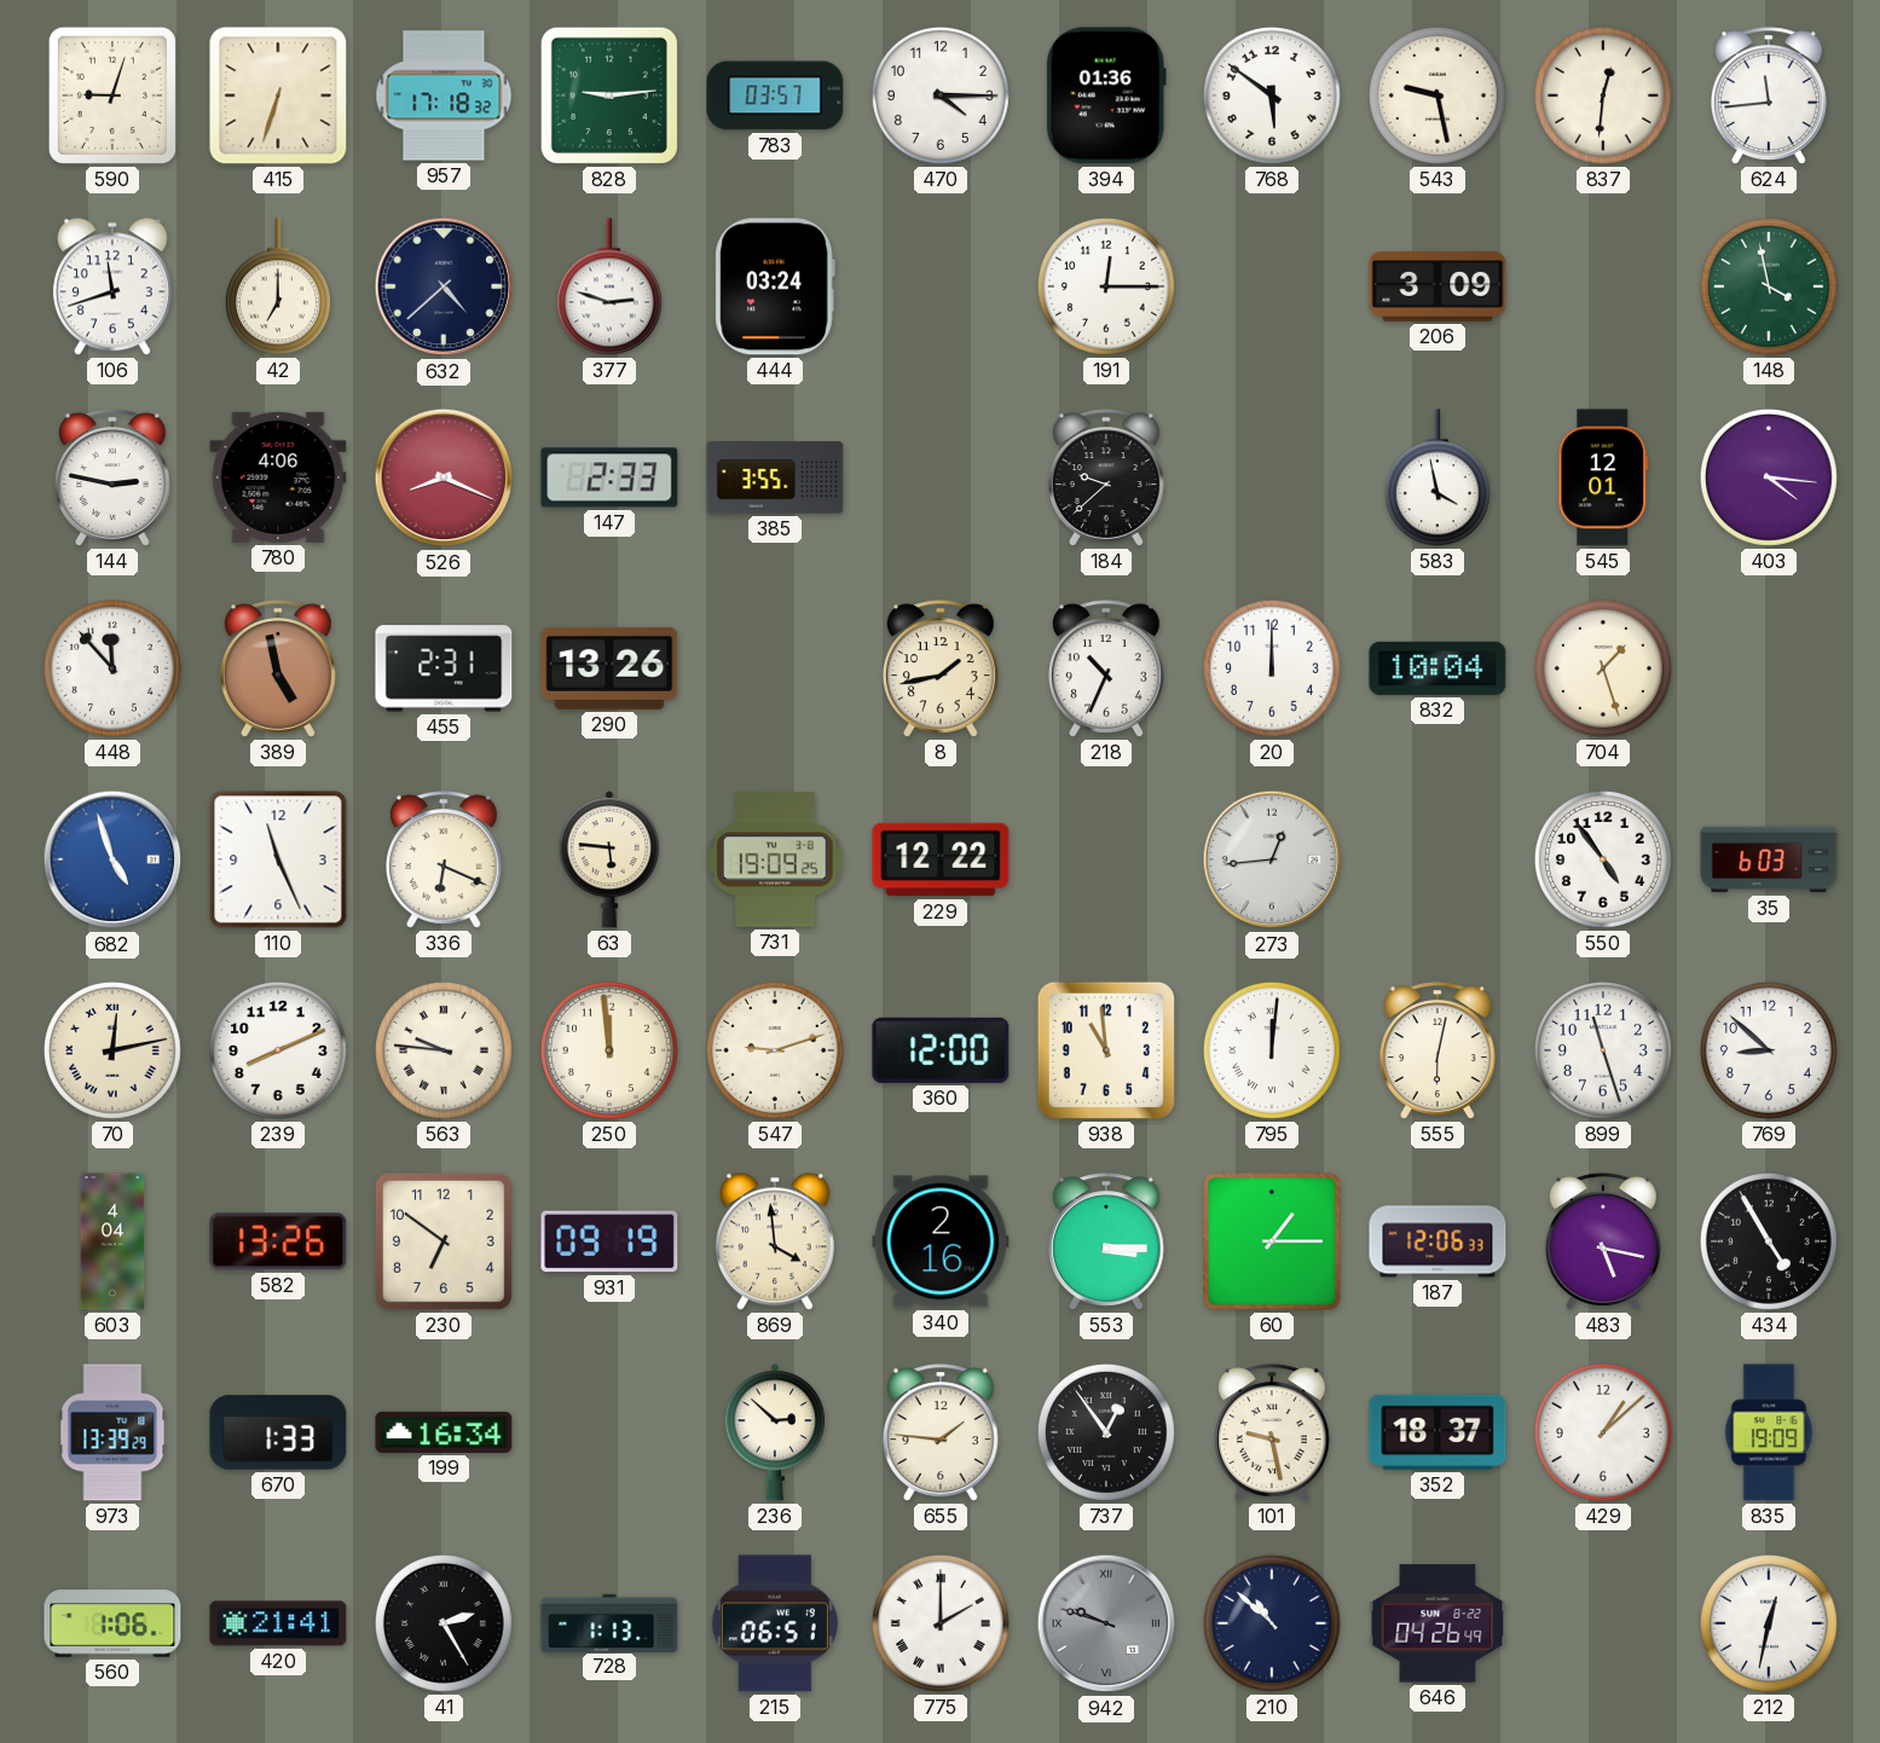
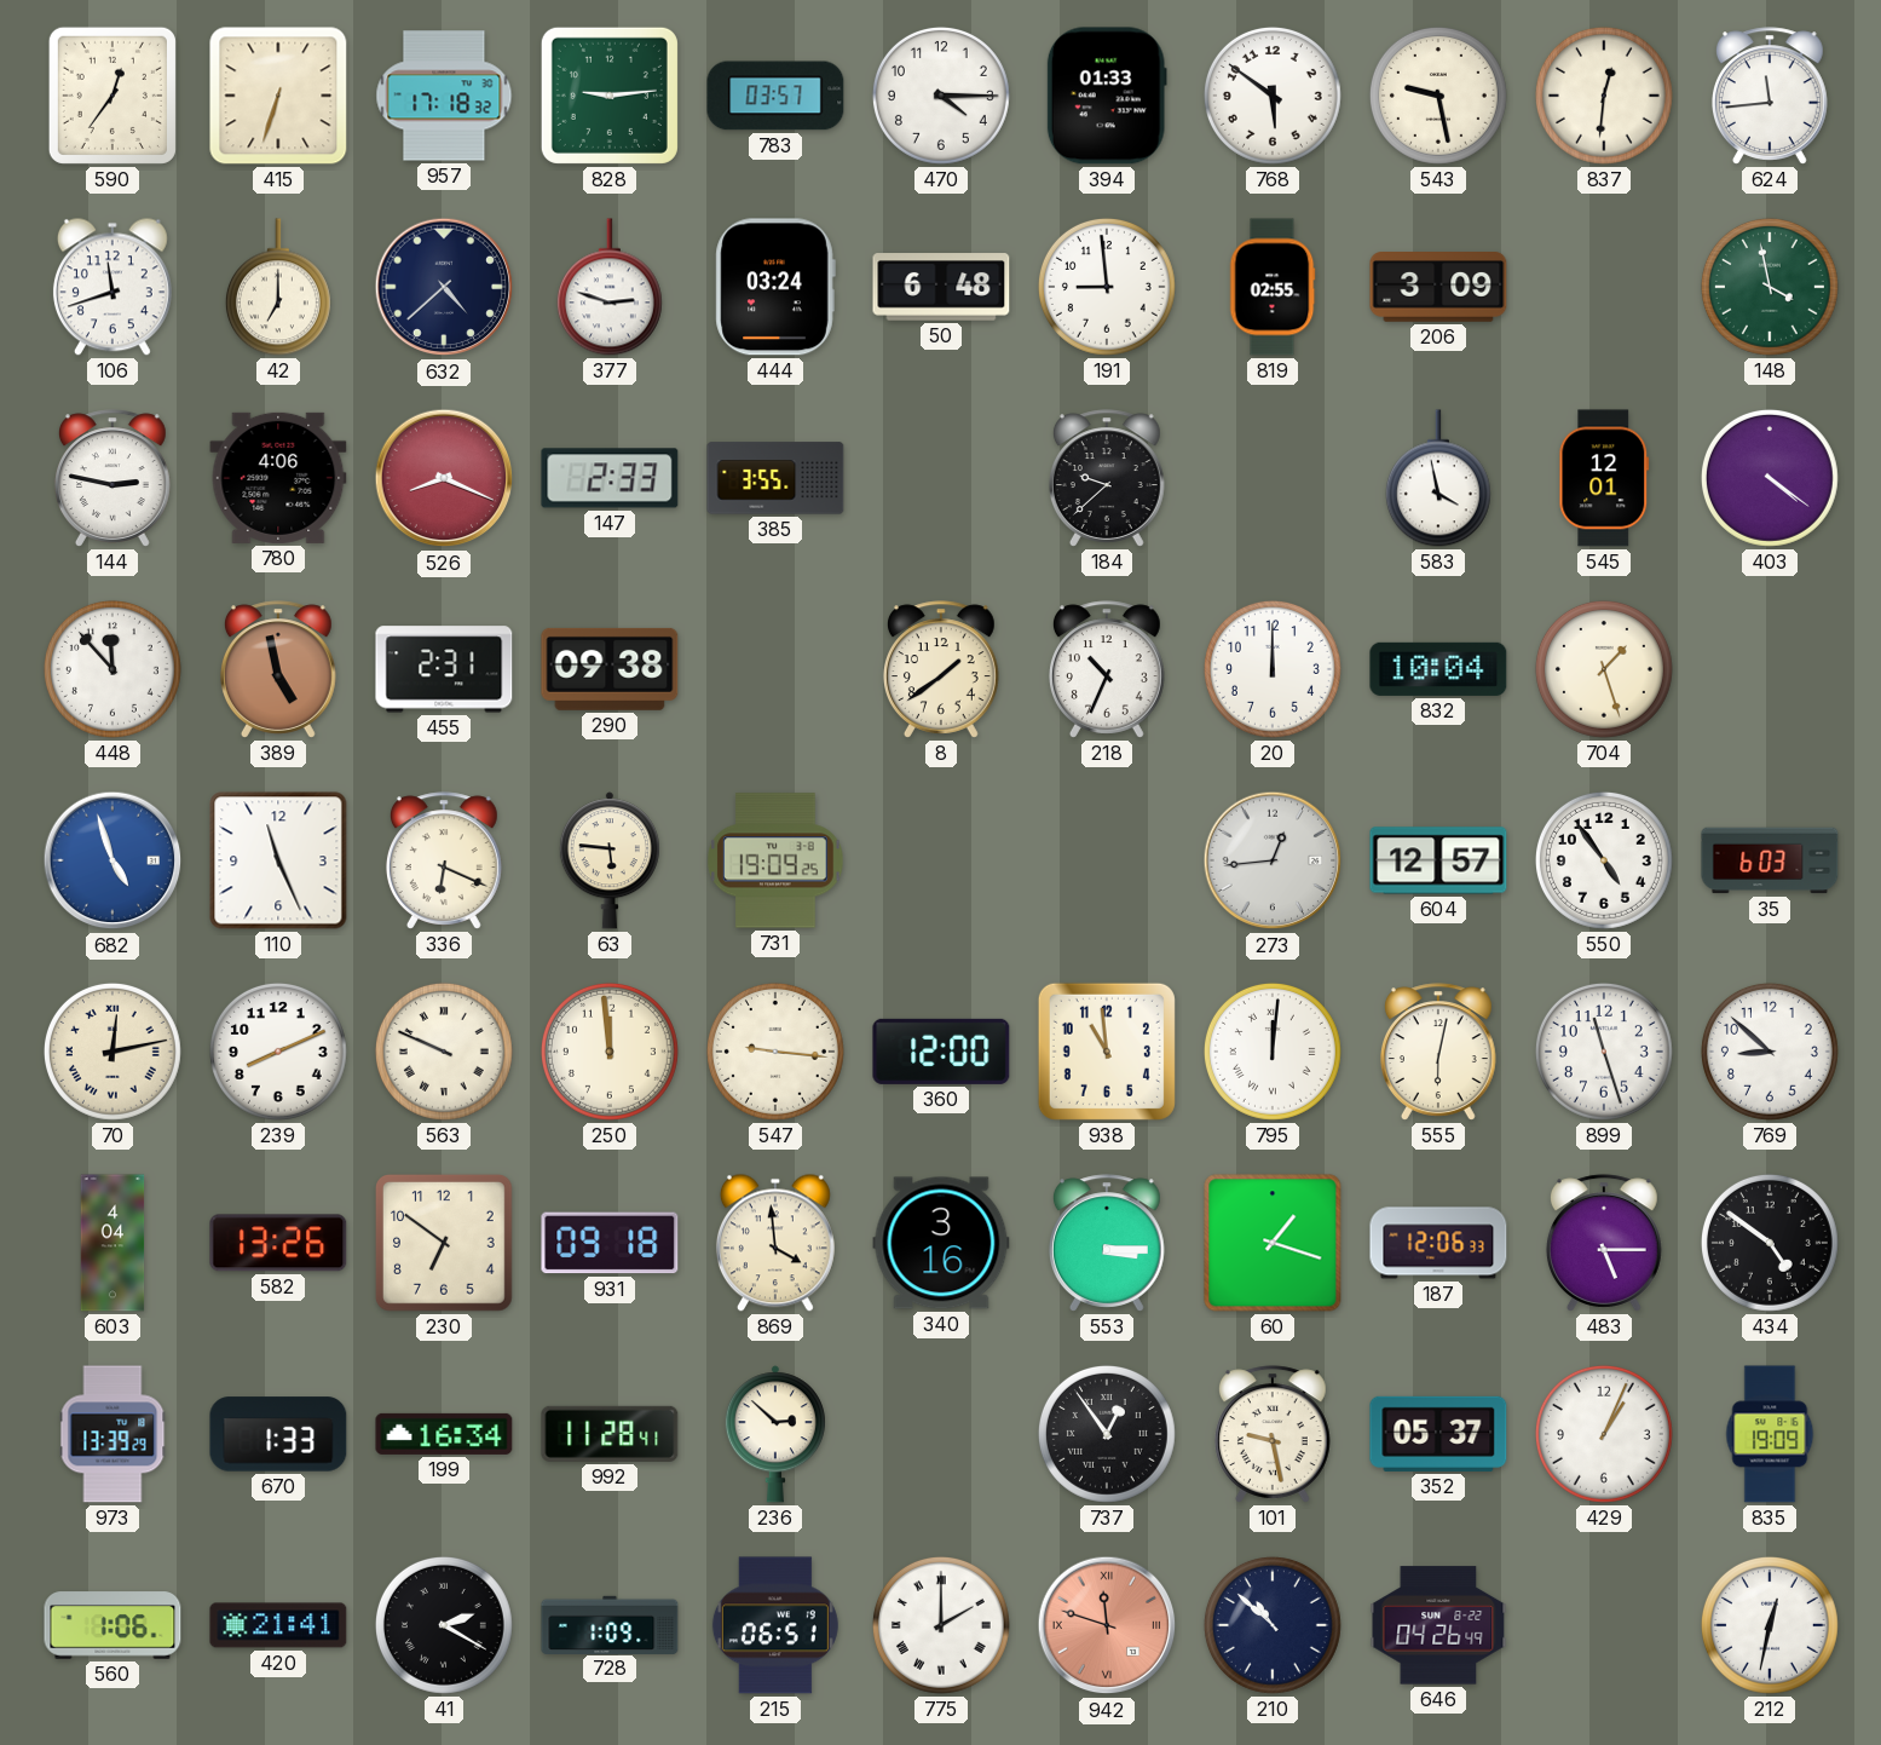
590: 9:03 -> 12:36 (112, 96)
394: 01:36 -> 01:33 (1107, 96)
50: none -> 6:48 (941, 287)
191: 12:15 -> 8:59 (1107, 287)
819: none -> 02:55 (1273, 287)
403: 4:16 -> 4:21 (1770, 478)
290: 13:26 -> 09:38 (610, 669)
8: 1:43 -> 1:39 (941, 669)
229: 12:22 -> none (941, 859)
604: none -> 12:57 (1438, 860)
563: 9:46 -> 9:49 (444, 1052)
547: 9:12 -> 9:16 (775, 1052)
931: 09:19 -> 09:18 (610, 1243)
340: 2:16 -> 3:16 (941, 1243)
60: 1:15 -> 1:18 (1273, 1243)
483: 5:17 -> 5:15 (1604, 1243)
434: 4:55 -> 4:51 (1770, 1243)
992: none -> 11:28 (610, 1434)
655: 1:46 -> none (941, 1432)
352: 18:37 -> 05:37 (1438, 1434)
429: 1:08 -> 1:04 (1604, 1434)
41: 2:25 -> 2:20 (444, 1625)
728: 1:13 -> 1:09 (610, 1624)
942: 9:48 -> 11:48 (1107, 1625)
942 dial: grey -> salmon (1107, 1625)
